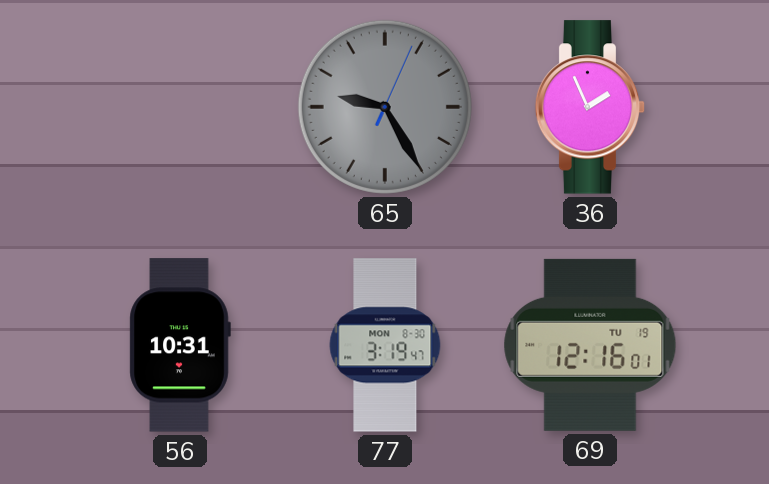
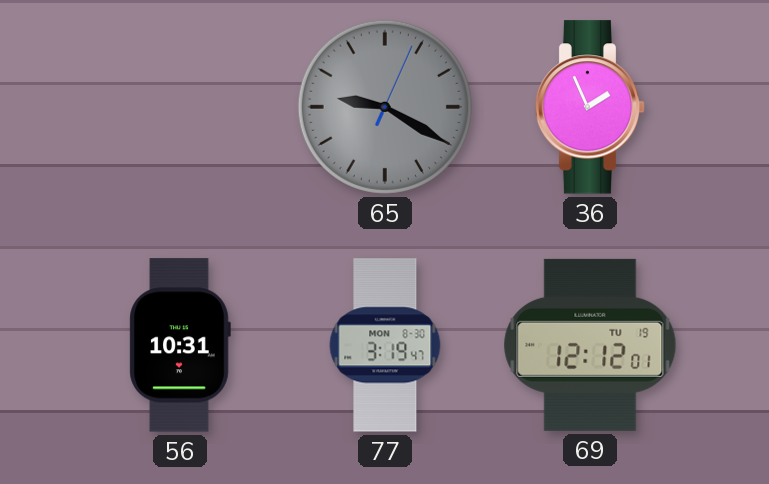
65: 9:25 -> 9:20 (385, 107)
69: 12:16 -> 12:12 (590, 345)
